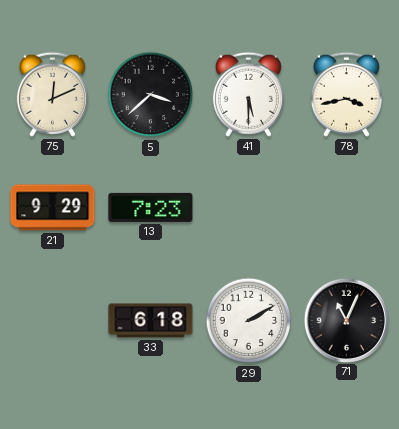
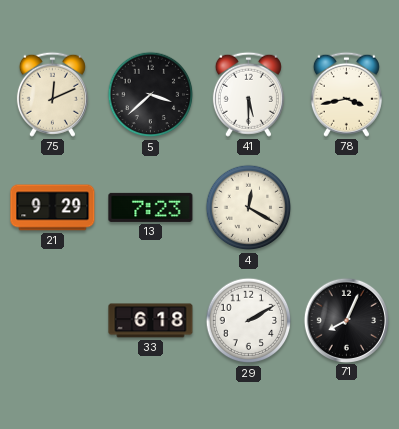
4: none -> 12:20 (249, 208)
71: 11:04 -> 8:04 (346, 320)
